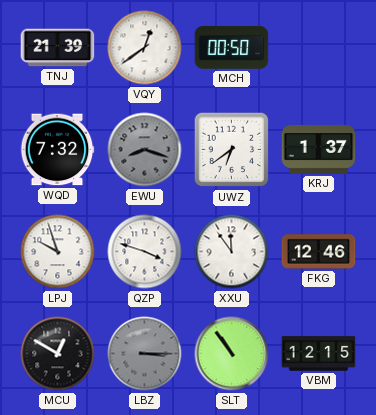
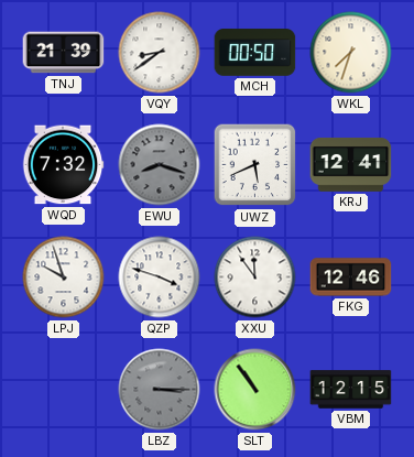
VQY: 12:39 -> 8:39 (160, 53)
WKL: none -> 7:33 (351, 53)
UWZ: 6:39 -> 5:41 (255, 165)
KRJ: 1:37 -> 12:41 (351, 164)
MCU: 12:50 -> none (58, 354)
